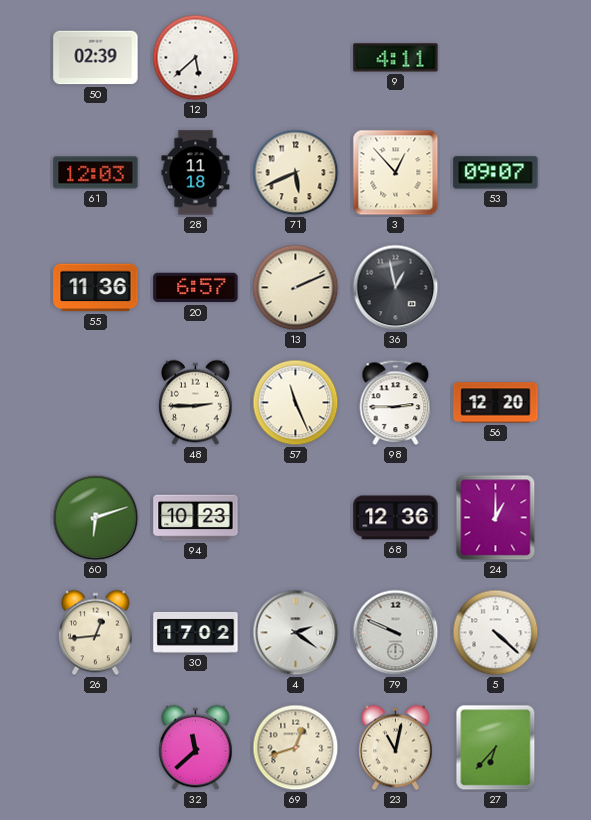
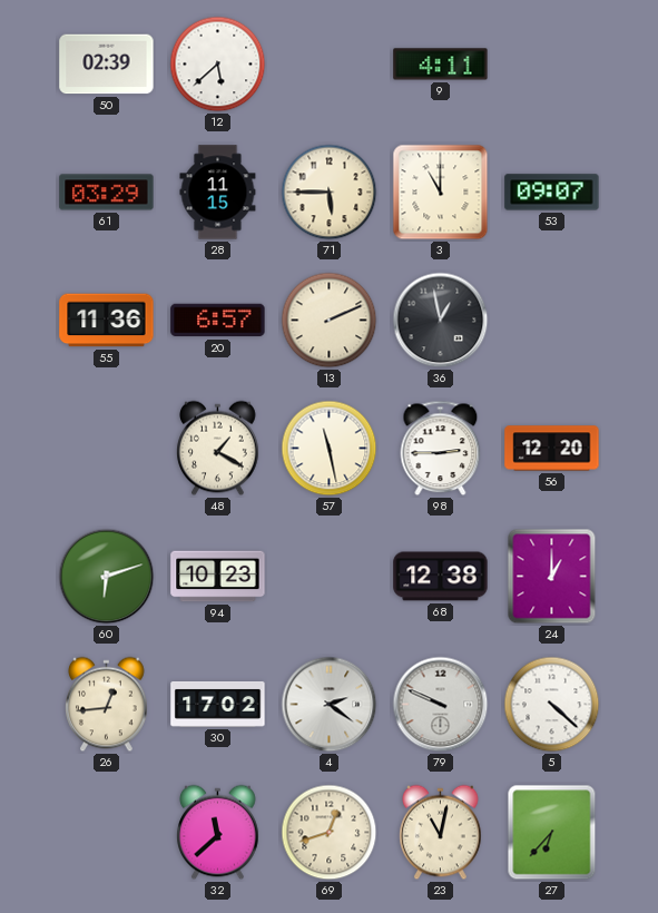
61: 12:03 -> 03:29 (107, 193)
28: 11:18 -> 11:15 (218, 193)
71: 5:41 -> 5:45 (330, 193)
3: 12:53 -> 11:00 (441, 193)
48: 2:45 -> 1:20 (218, 449)
57: 11:26 -> 11:28 (330, 449)
68: 12:36 -> 12:38 (441, 577)
